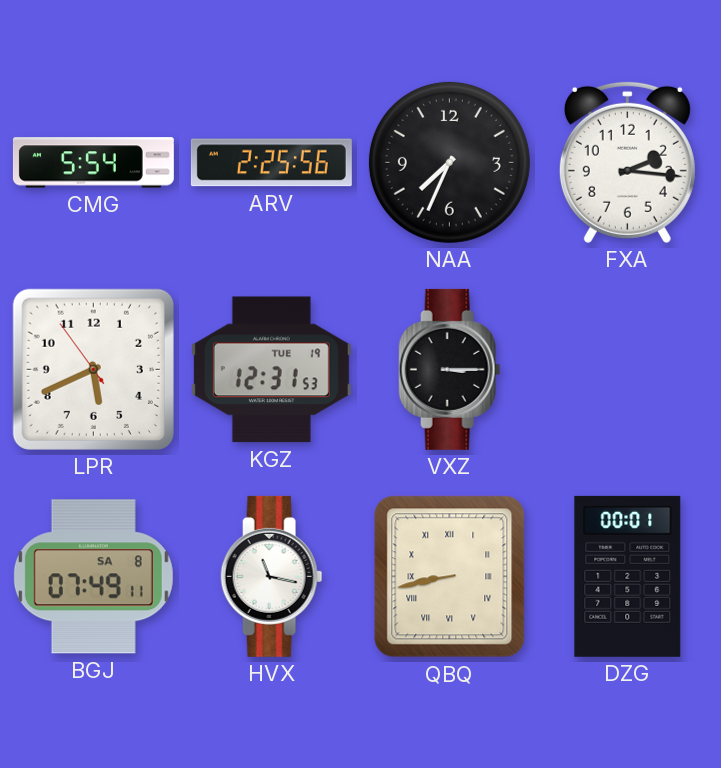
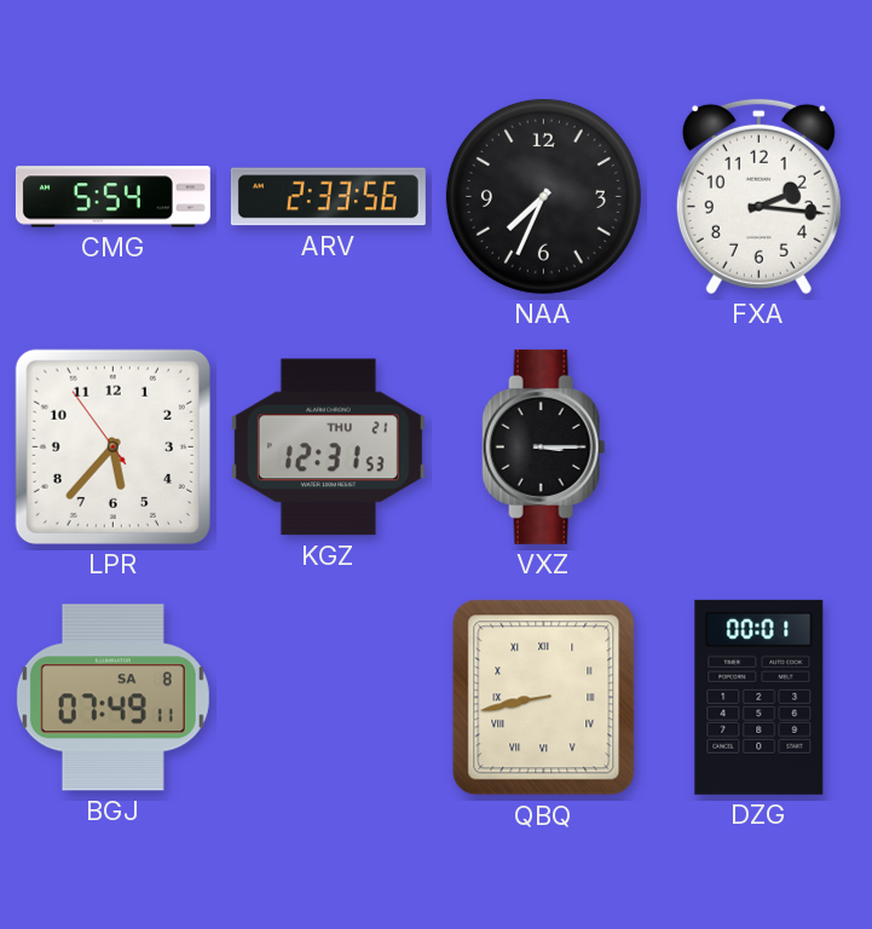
ARV: 2:25 -> 2:33 (328, 197)
LPR: 5:40 -> 5:36 (112, 446)
KGZ date: TUE 19 -> THU 21 (328, 448)
HVX: 11:17 -> none (272, 576)
